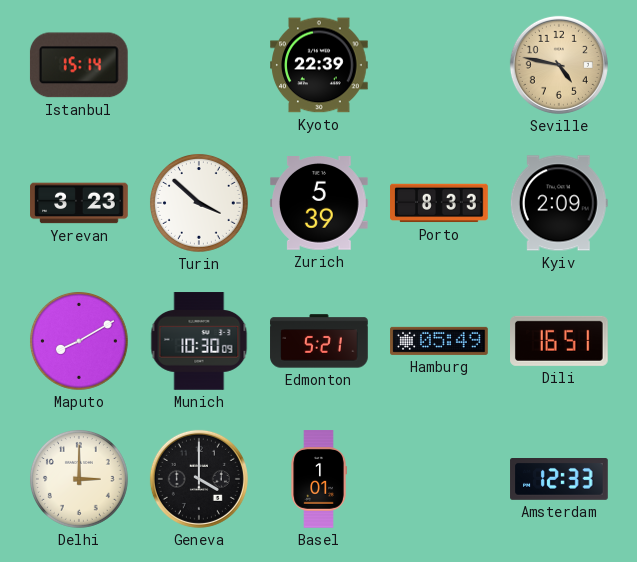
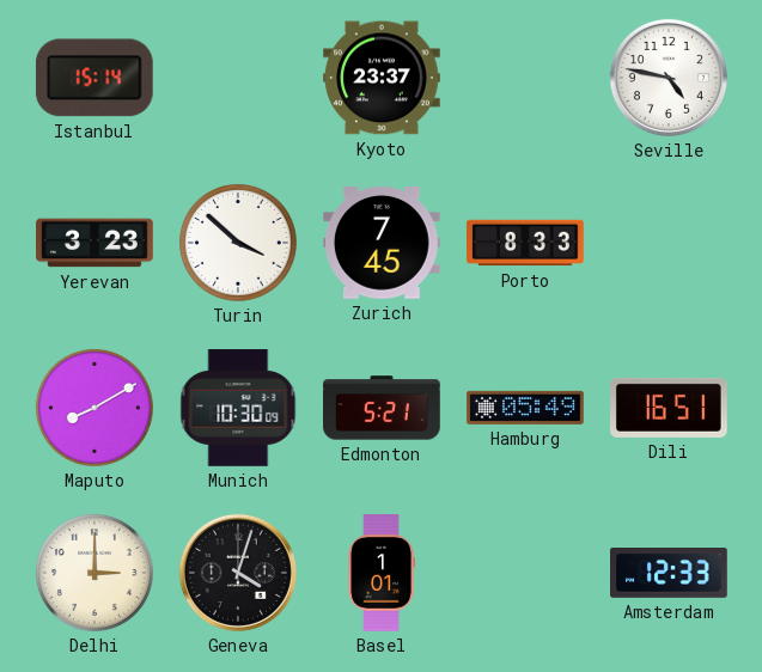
Kyoto: 22:39 -> 23:37 (382, 78)
Seville dial: champagne -> white (669, 78)
Zurich: 5:39 -> 7:45 (383, 243)
Kyiv: 2:09 -> none (559, 203)
Geneva: 4:00 -> 4:03 (238, 573)
